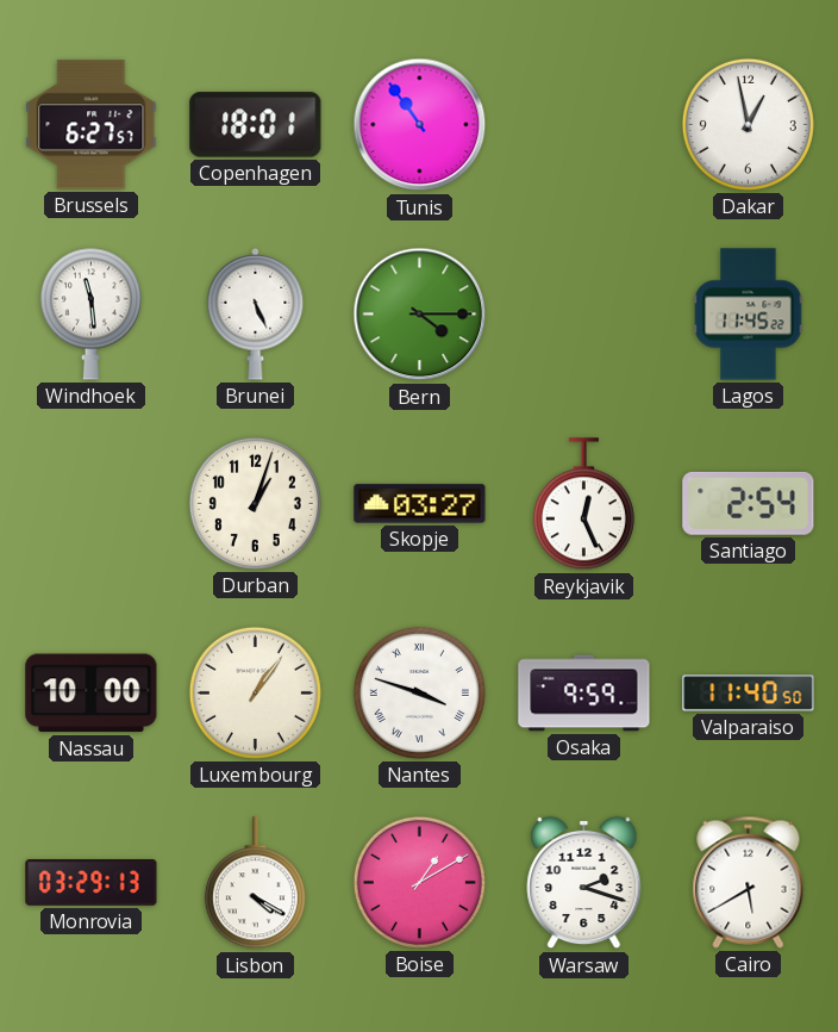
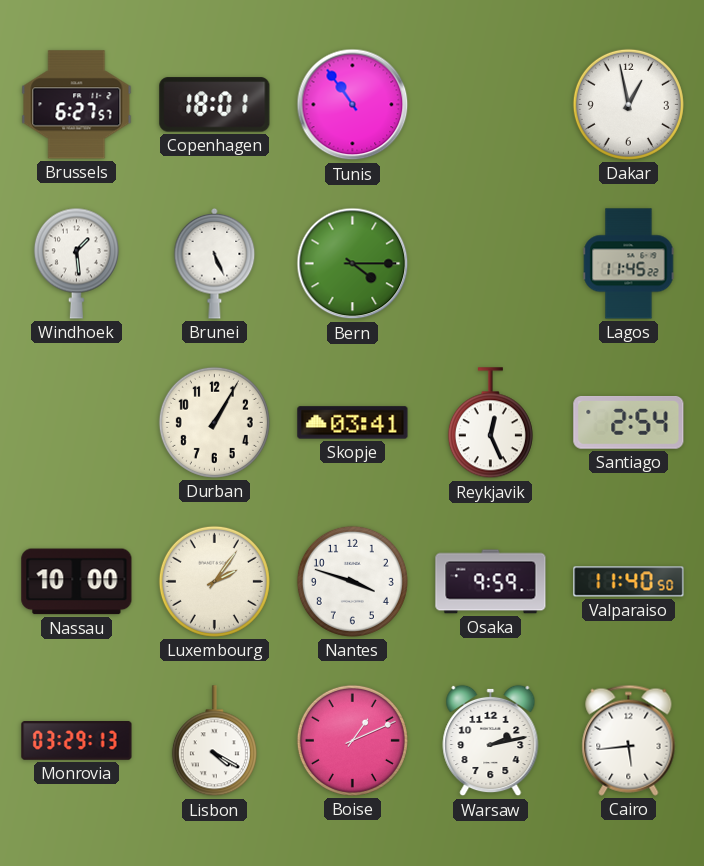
Windhoek: 11:29 -> 1:29 (76, 263)
Durban: 1:03 -> 1:05 (214, 422)
Skopje: 03:27 -> 03:41 (353, 423)
Luxembourg: 1:06 -> 2:06 (214, 581)
Nantes numerals: Roman -> Arabic (352, 581)
Boise: 1:10 -> 1:11 (352, 740)
Warsaw: 2:18 -> 2:13 (491, 741)
Cairo: 5:40 -> 5:44 (629, 740)
